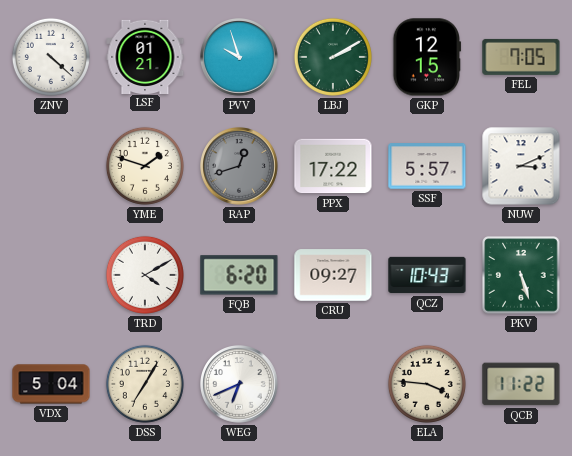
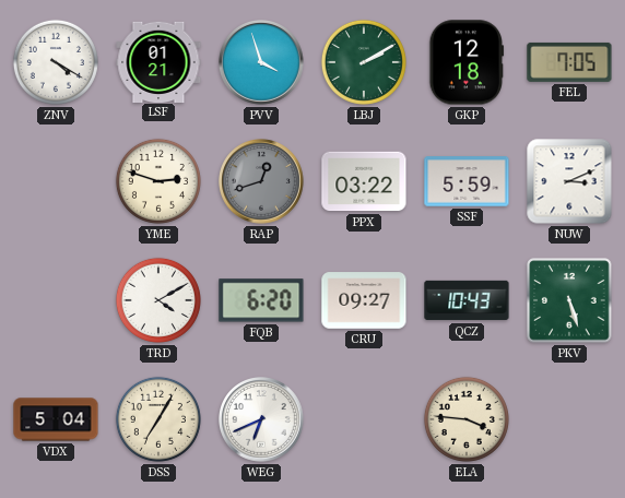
ZNV: 4:22 -> 4:20 (56, 62)
PVV: 9:57 -> 3:57 (262, 63)
GKP: 12:15 -> 12:18 (467, 62)
YME: 1:48 -> 2:48 (158, 181)
PPX: 17:22 -> 03:22 (364, 181)
SSF: 5:57 -> 5:59 (467, 181)
QCB: 11:22 -> none (521, 384)
